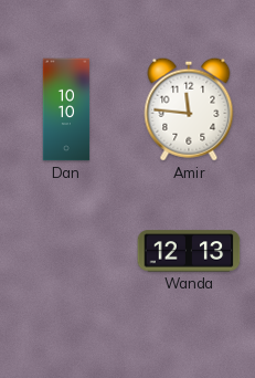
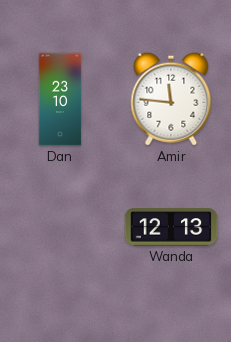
Dan: 10:10 -> 23:10 (60, 99)
